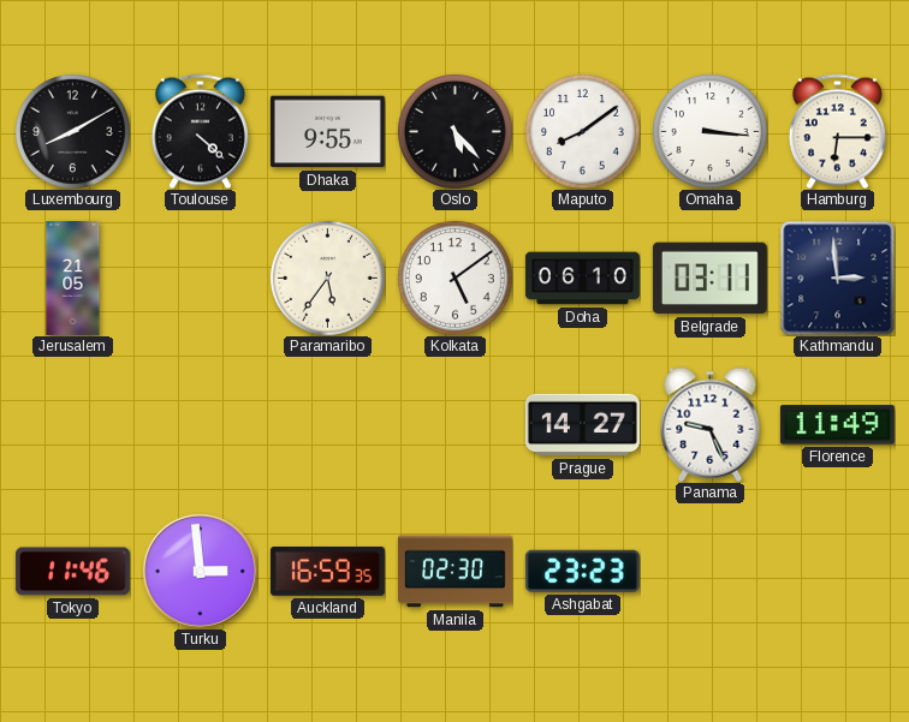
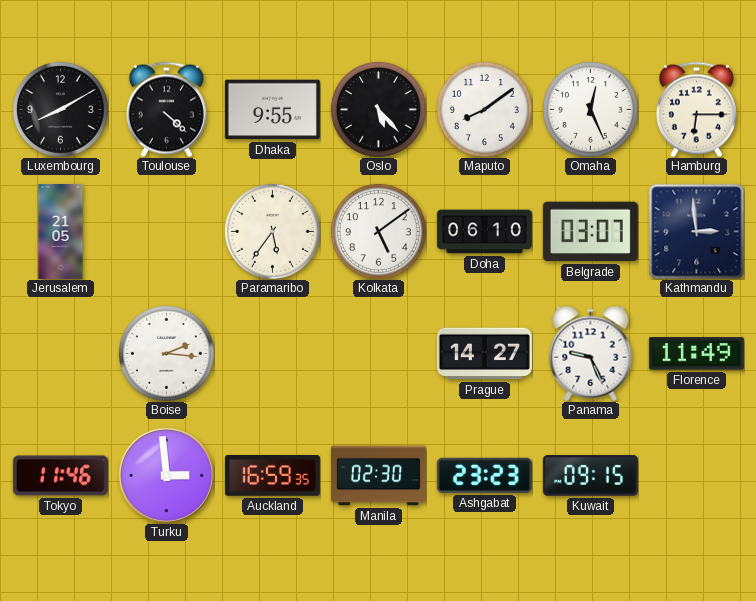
Omaha: 3:16 -> 12:26 (590, 109)
Belgrade: 03:11 -> 03:07 (590, 232)
Boise: none -> 2:16 (166, 353)
Kuwait: none -> 09:15 (590, 476)
